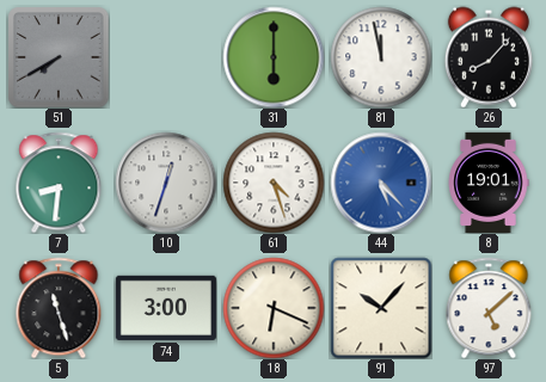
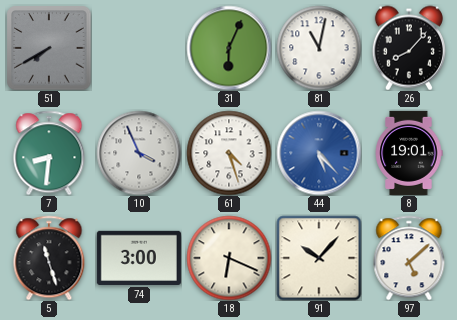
31: 6:00 -> 6:04 (229, 48)
81: 11:58 -> 11:02 (319, 48)
10: 12:33 -> 3:56 (139, 153)
